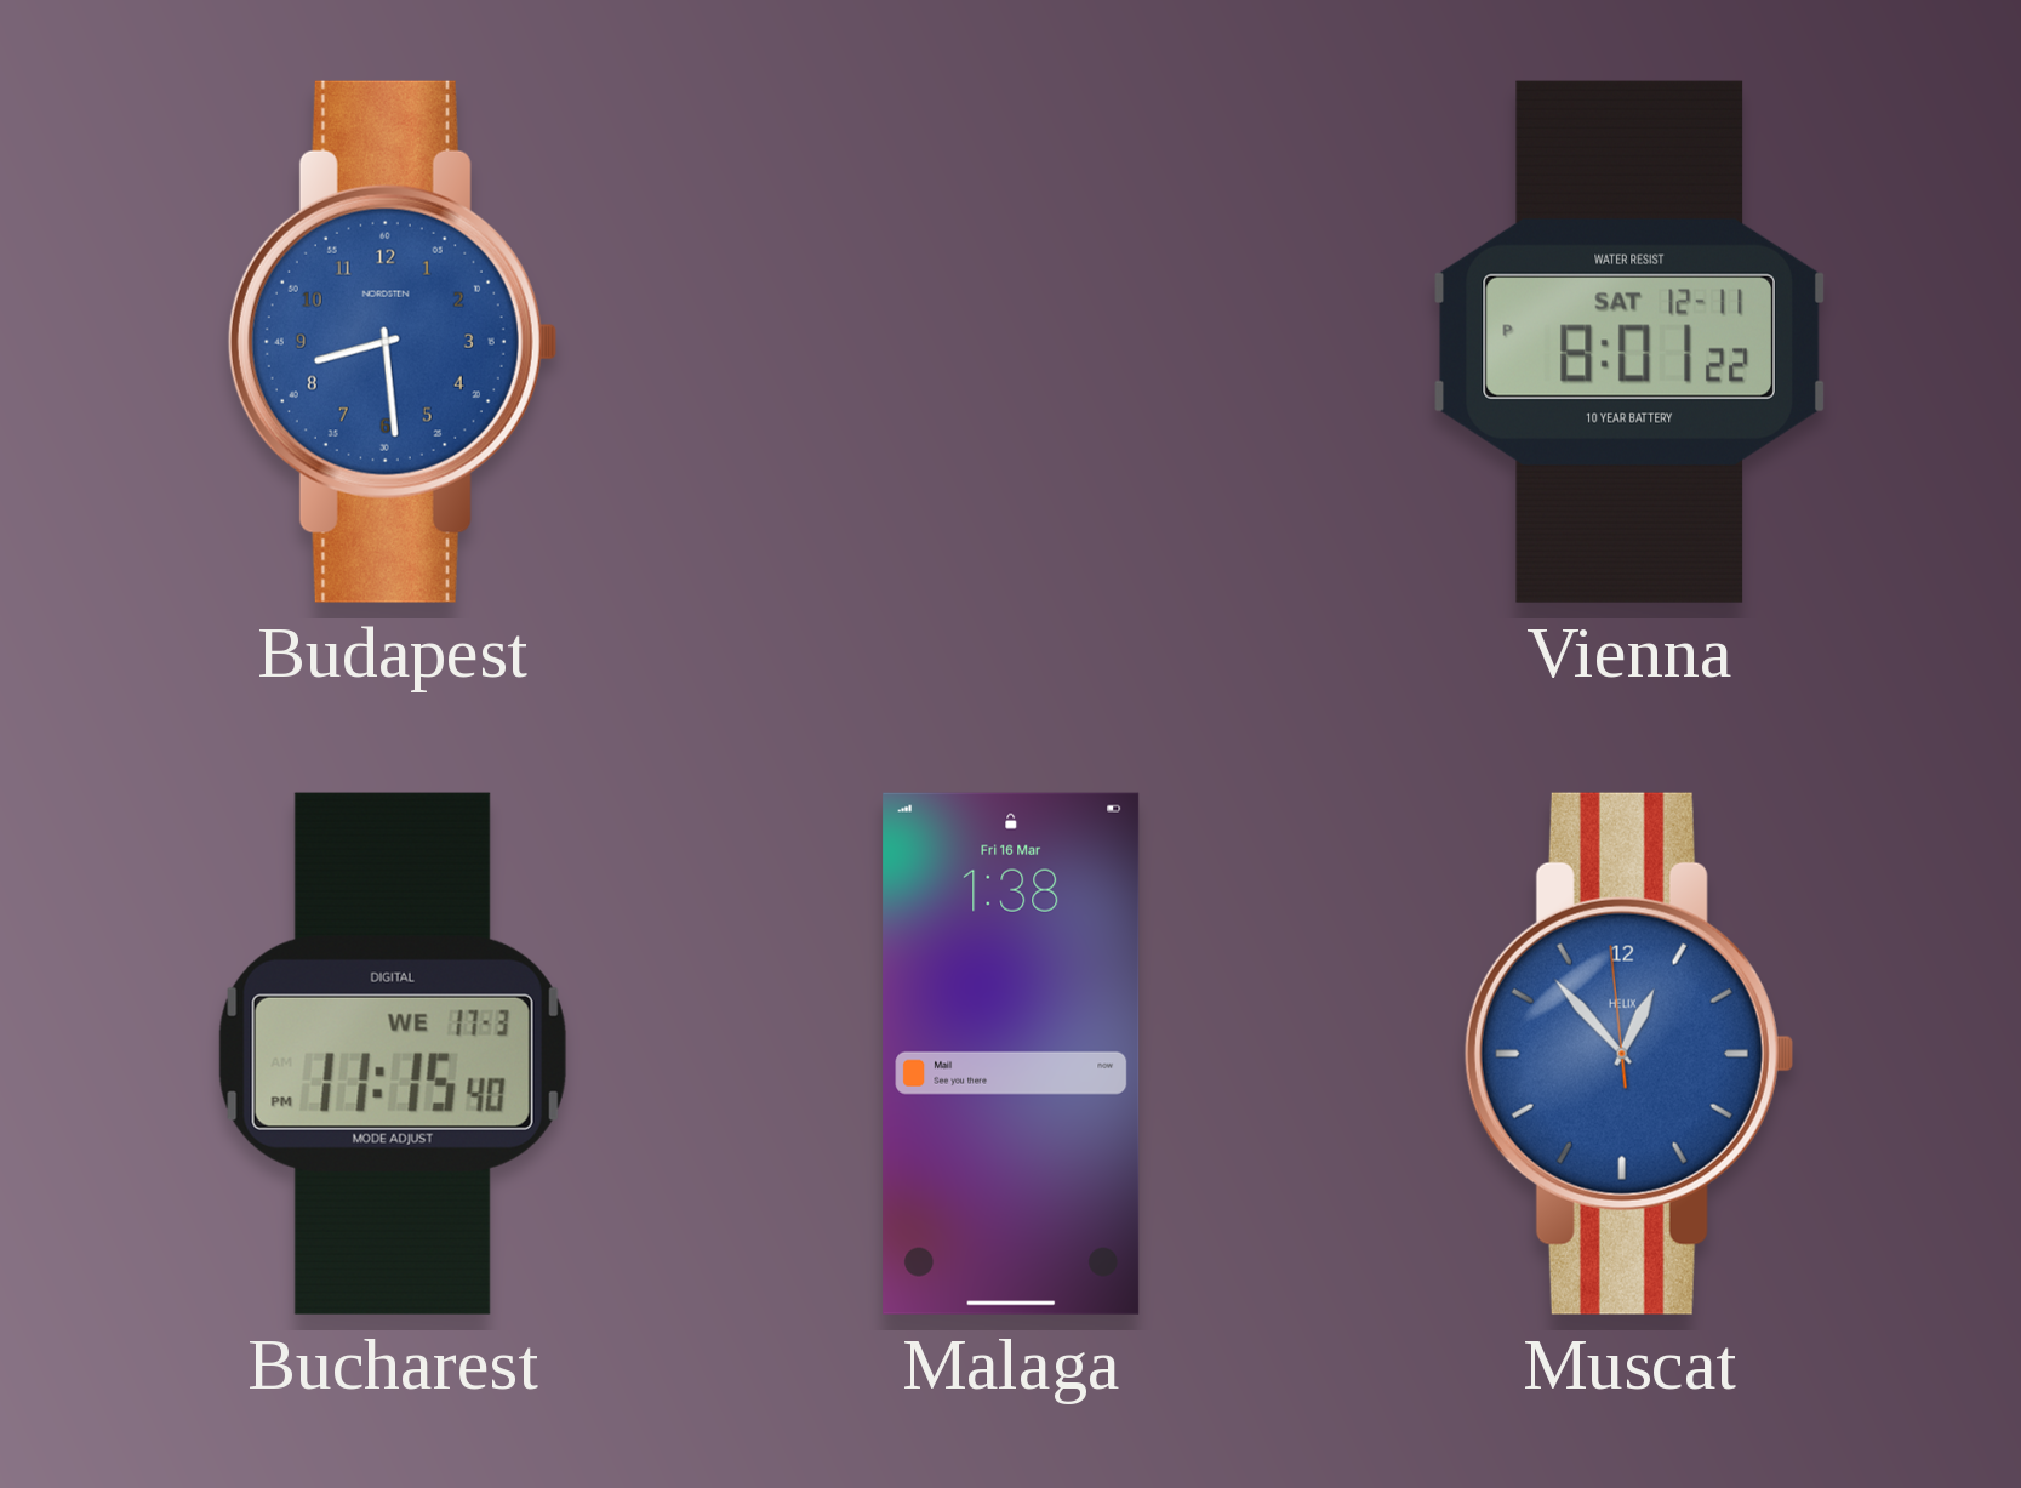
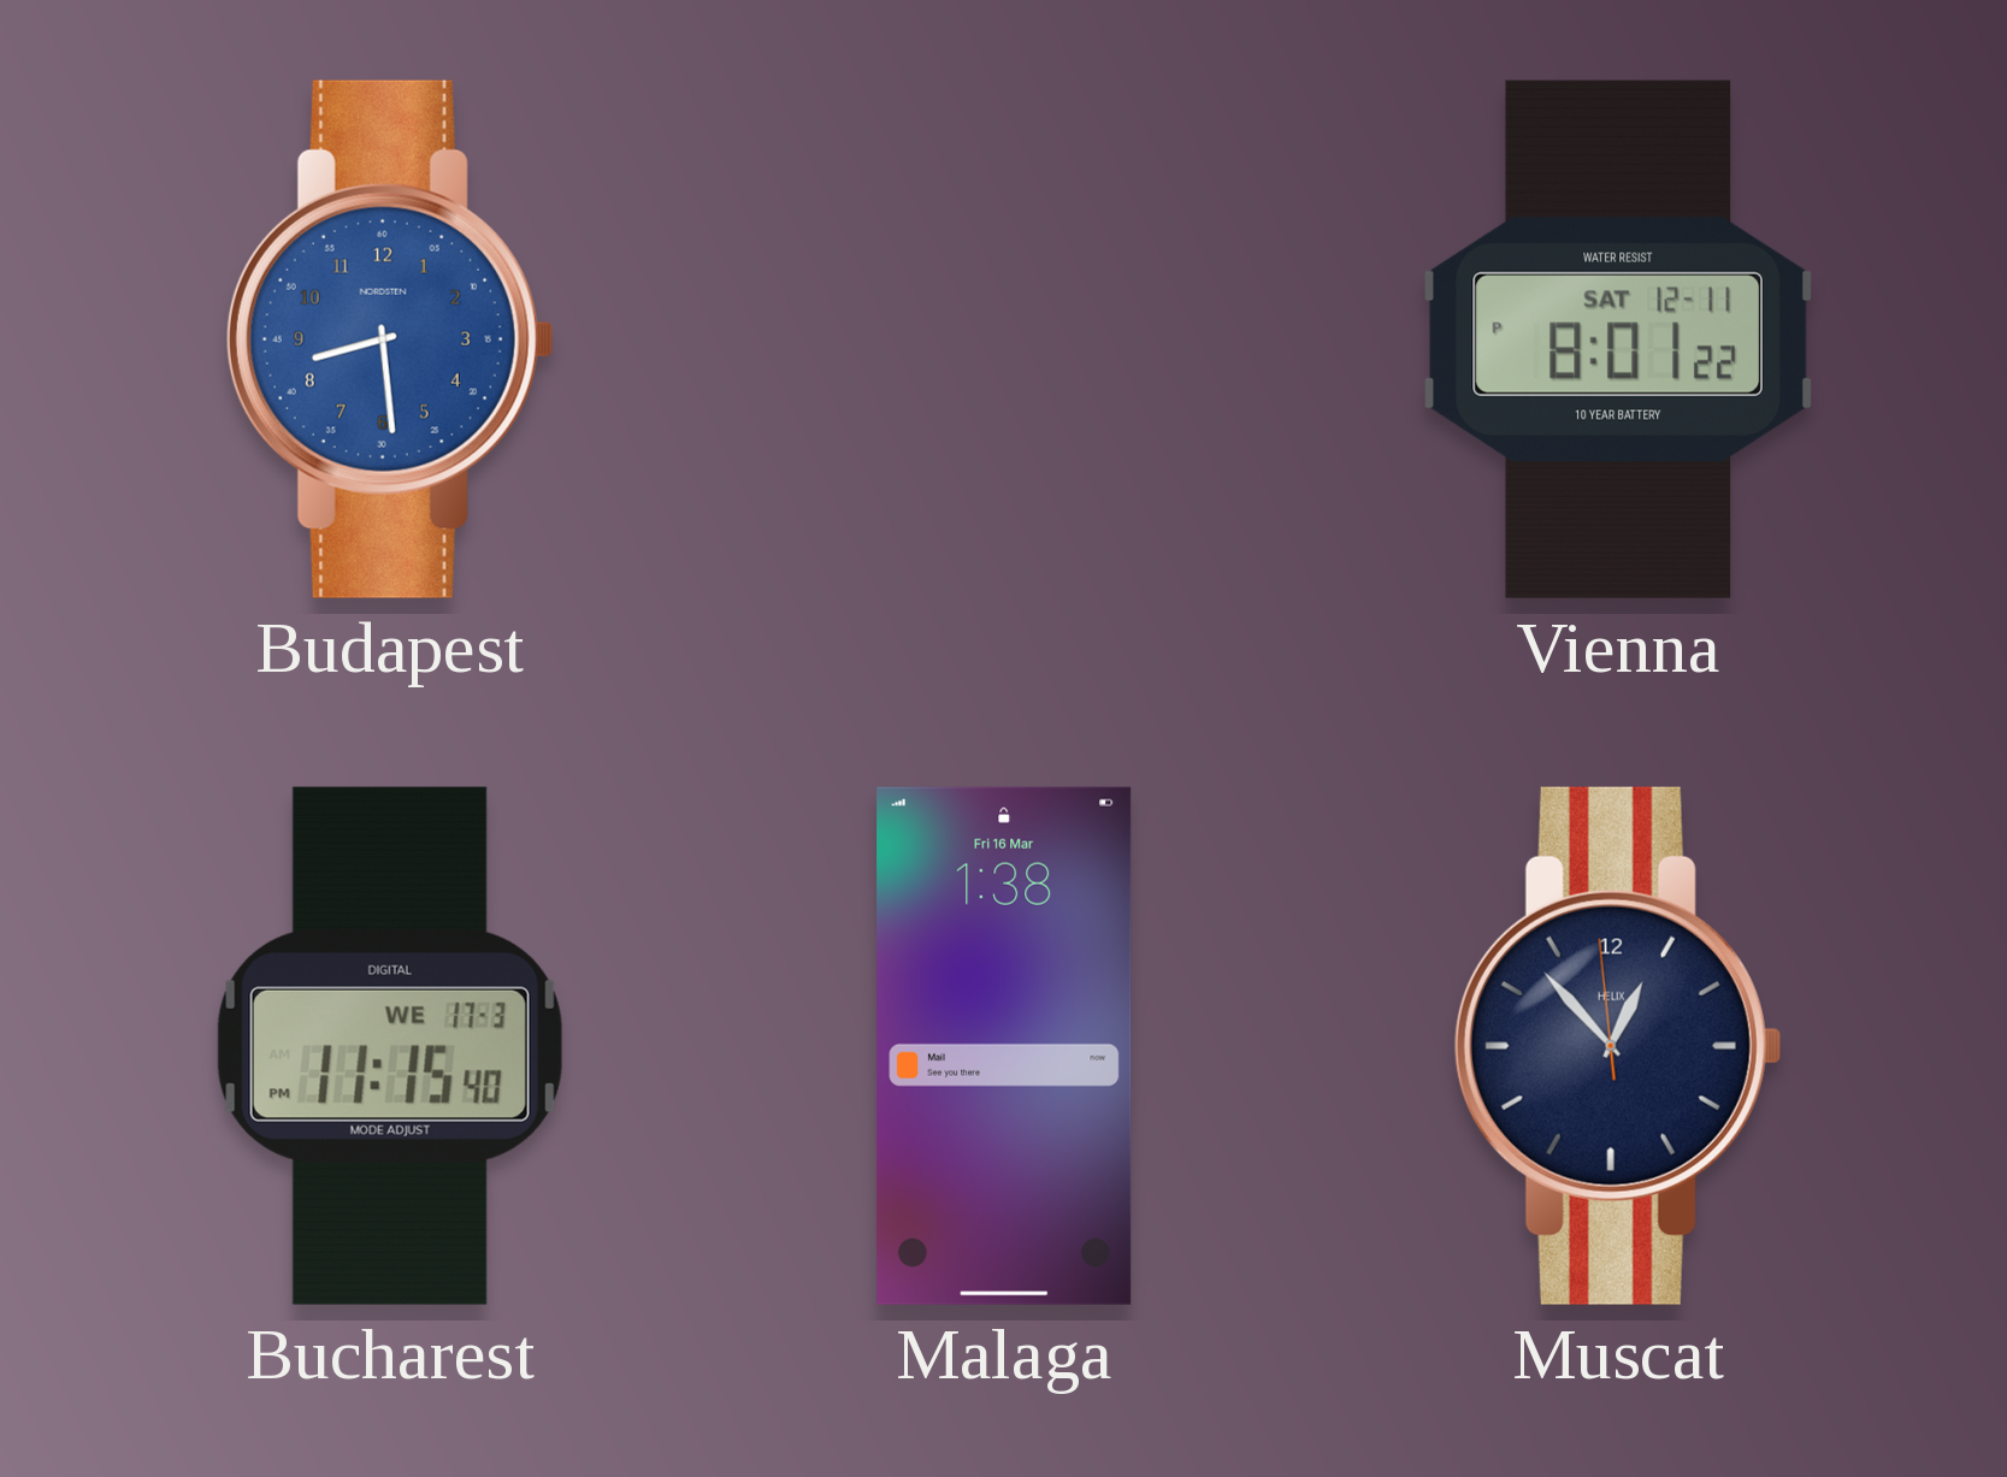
Muscat dial: blue -> navy (1618, 1046)
